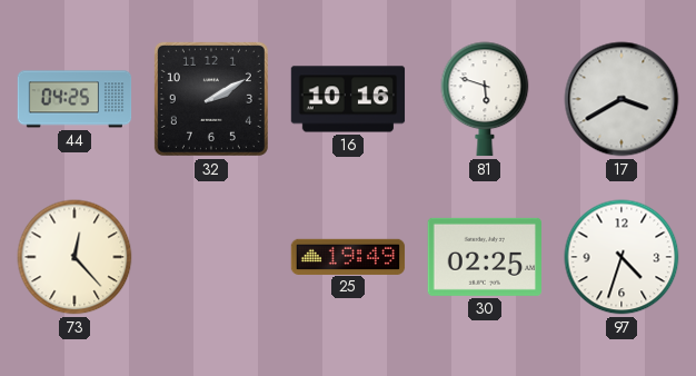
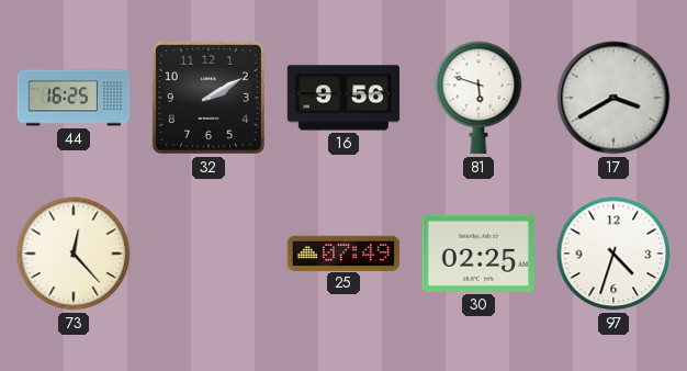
44: 04:25 -> 16:25 (74, 98)
16: 10:16 -> 9:56 (344, 98)
25: 19:49 -> 07:49 (344, 252)
